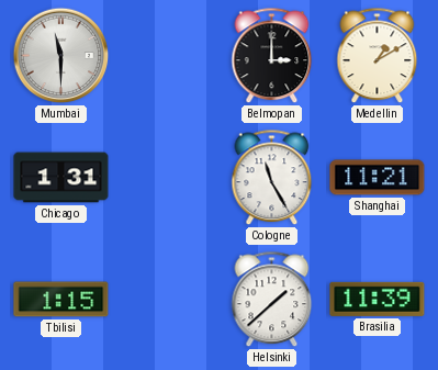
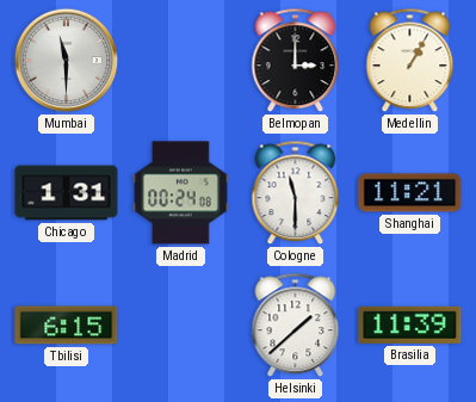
Medellin: 1:10 -> 1:05 (410, 61)
Madrid: none -> 00:24 (181, 193)
Cologne: 11:25 -> 11:30 (296, 193)
Tbilisi: 1:15 -> 6:15 (67, 326)
